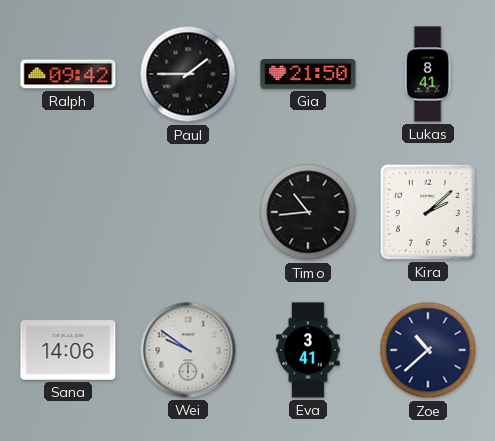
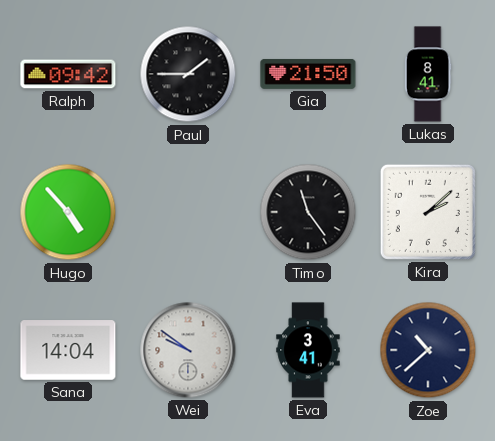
Hugo: none -> 4:53 (68, 212)
Timo: 10:44 -> 11:24 (308, 212)
Sana: 14:06 -> 14:04 (68, 350)
